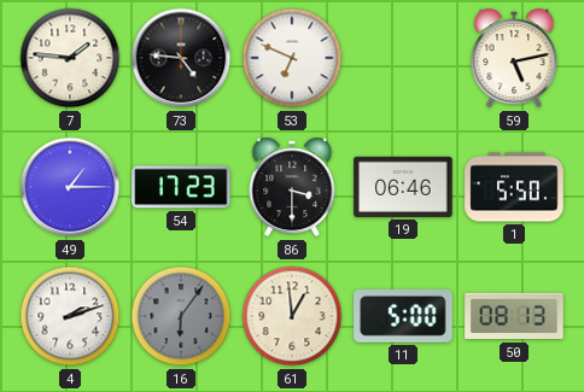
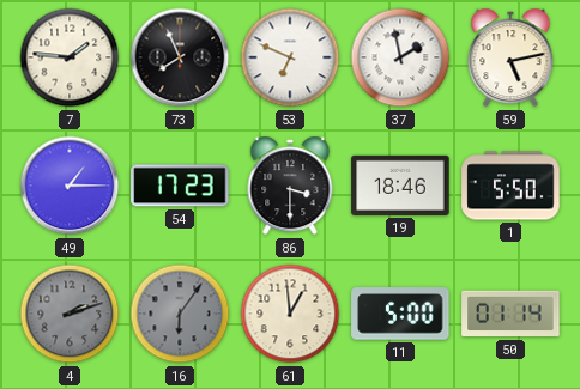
73: 4:46 -> 7:56 (180, 57)
37: none -> 1:58 (400, 57)
19: 06:46 -> 18:46 (400, 186)
4 dial: white -> grey (70, 314)
50: 08:13 -> 01:14 (510, 314)
